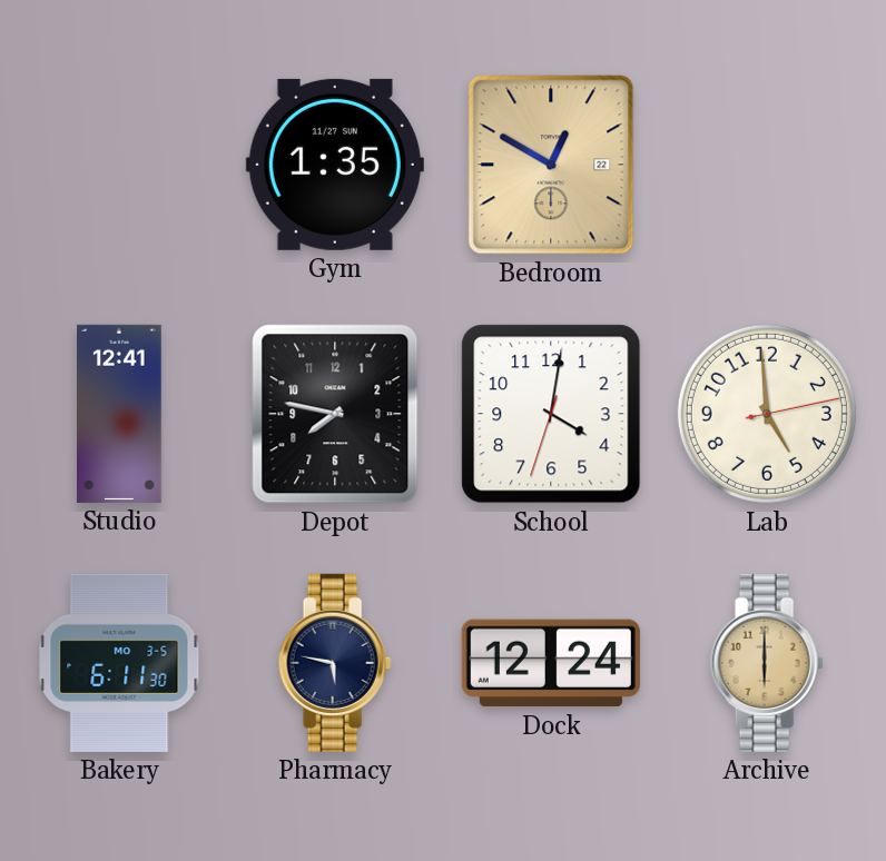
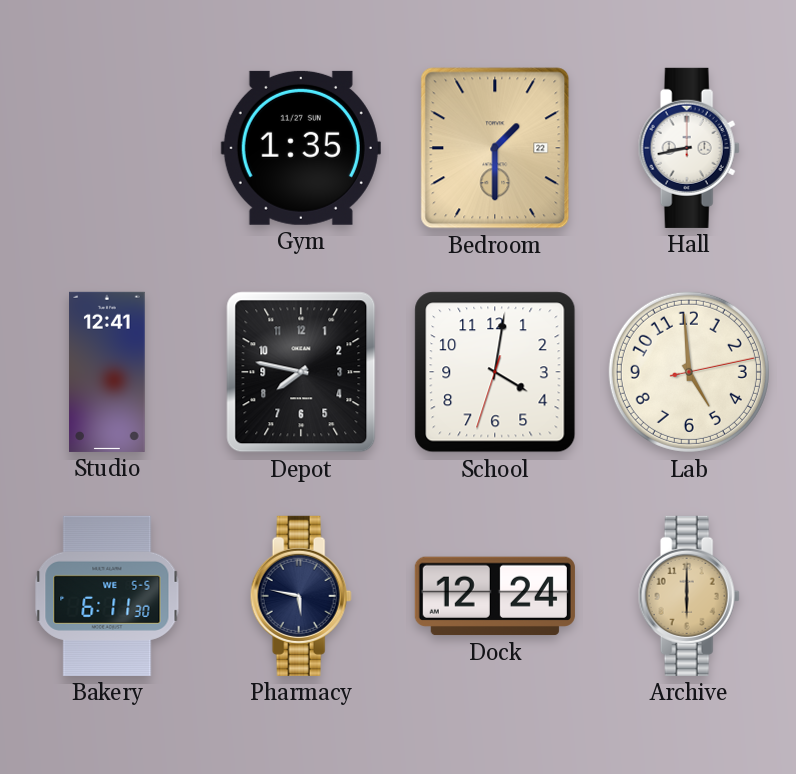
Bedroom: 12:50 -> 1:30 (495, 148)
Hall: none -> 8:43 (689, 148)
Bakery date: MO 3-5 -> WE 5-5 (107, 596)
